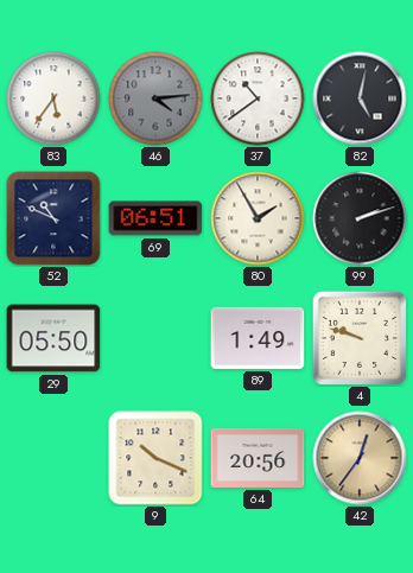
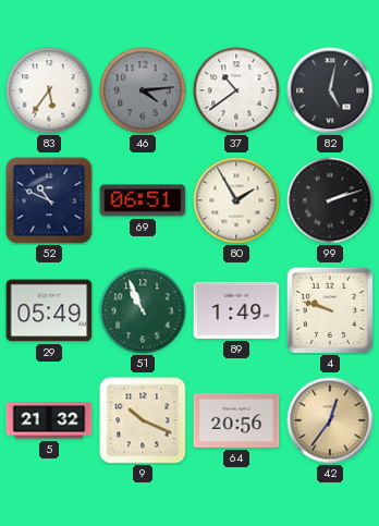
29: 05:50 -> 05:49 (49, 310)
51: none -> 10:56 (143, 310)
5: none -> 21:32 (49, 420)
